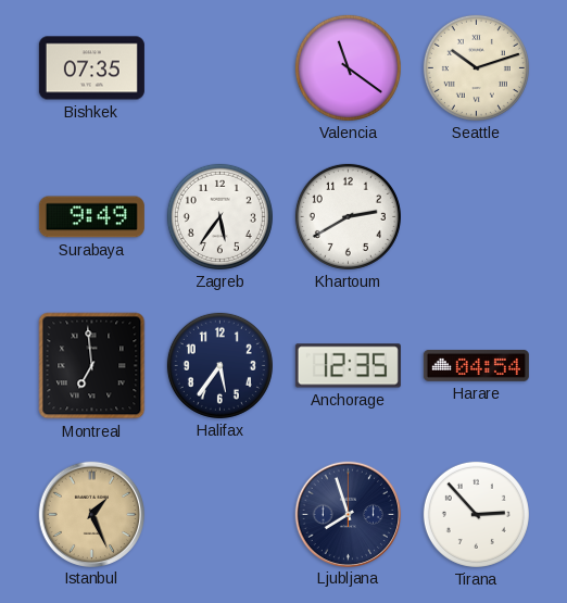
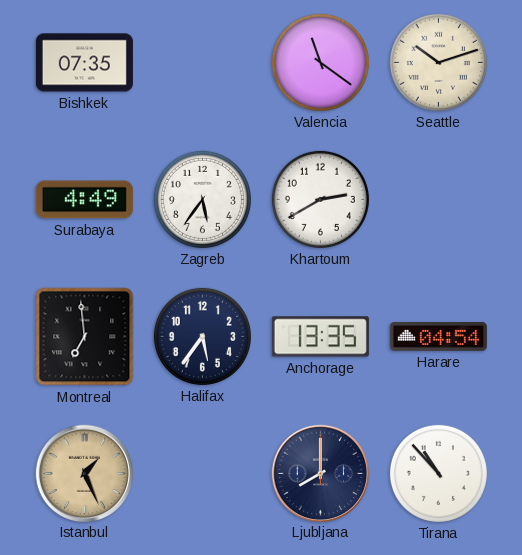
Surabaya: 9:49 -> 4:49 (84, 200)
Anchorage: 12:35 -> 13:35 (320, 337)
Ljubljana: 7:57 -> 8:00 (320, 473)
Tirana: 2:53 -> 10:53 (438, 473)
